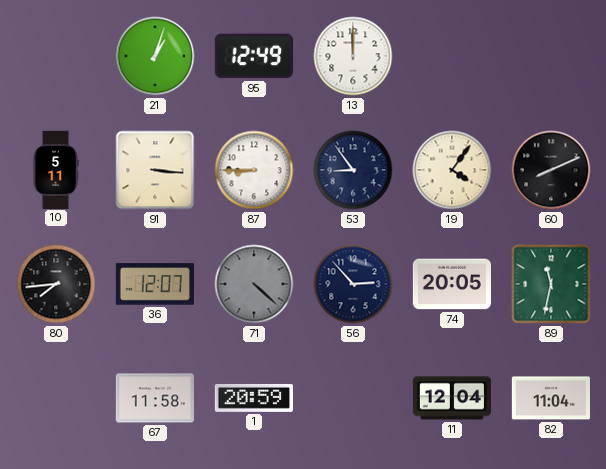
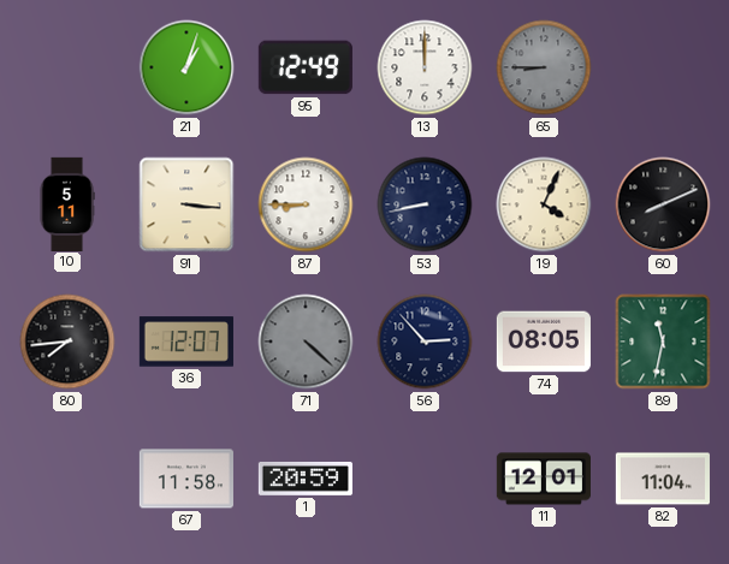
65: none -> 8:45 (544, 67)
53: 8:54 -> 8:43 (425, 204)
19: 4:06 -> 4:04 (544, 204)
74: 20:05 -> 08:05 (544, 342)
11: 12:04 -> 12:01 (544, 479)
